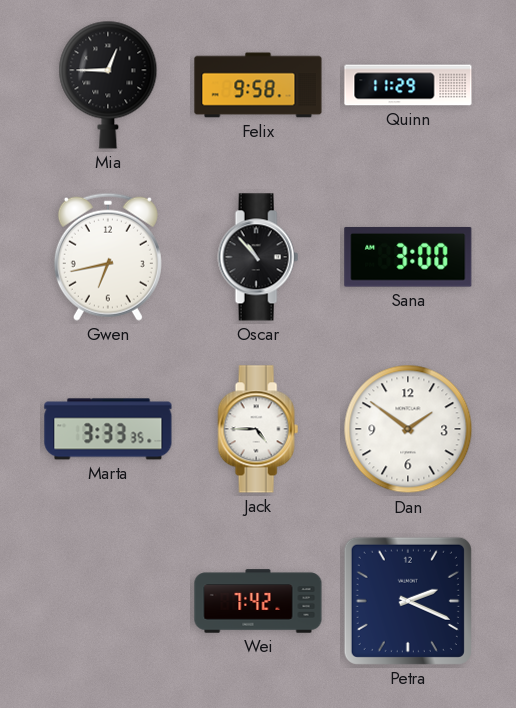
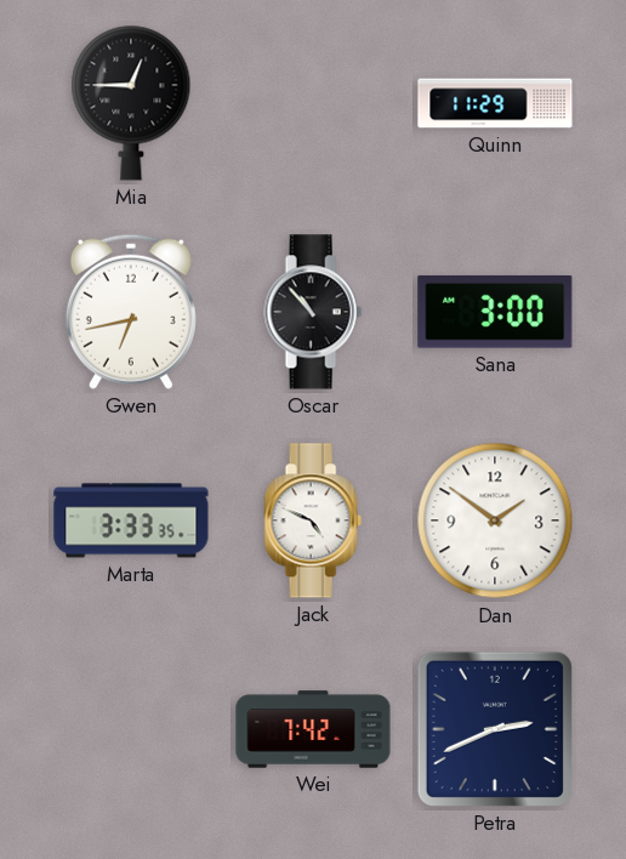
Felix: 9:58 -> none (258, 85)
Jack: 4:45 -> 4:49 (313, 520)
Petra: 2:19 -> 2:41 (495, 729)
